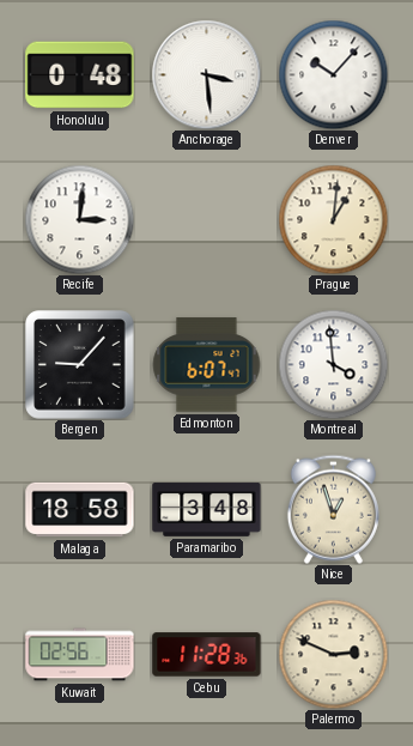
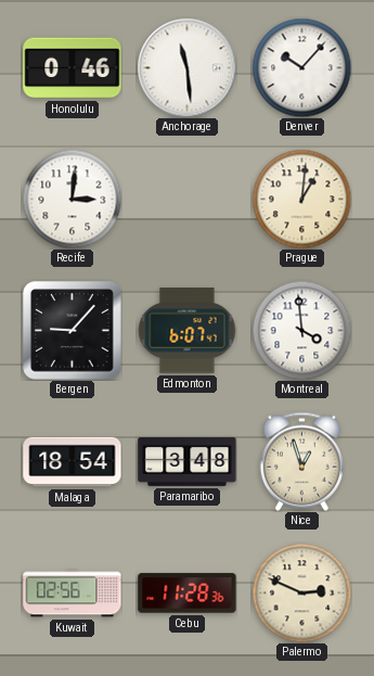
Honolulu: 0:48 -> 0:46 (73, 68)
Anchorage: 3:29 -> 11:29 (186, 67)
Malaga: 18:58 -> 18:54 (73, 462)
